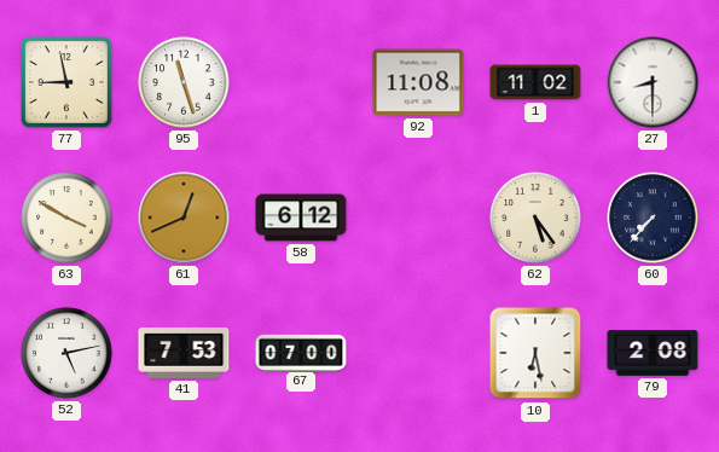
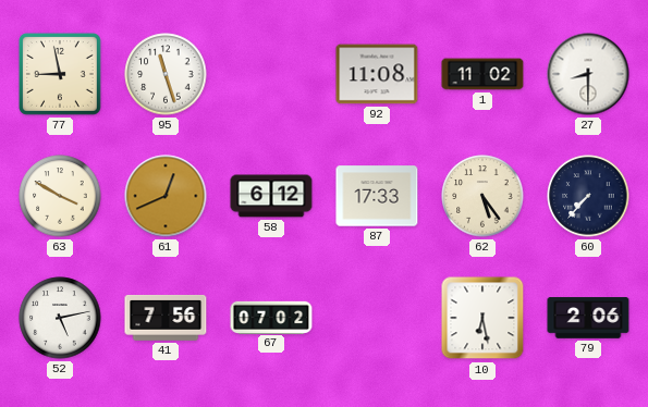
87: none -> 17:33 (377, 196)
41: 7:53 -> 7:56 (166, 318)
67: 07:00 -> 07:02 (271, 317)
79: 2:08 -> 2:06 (588, 318)
